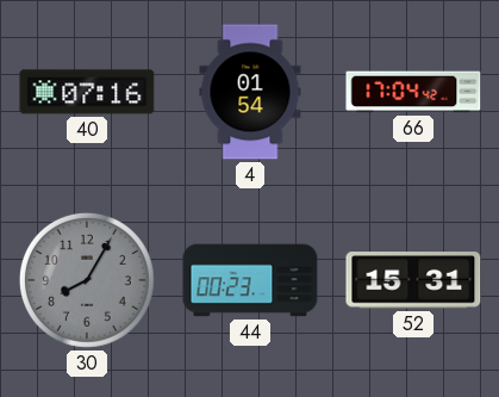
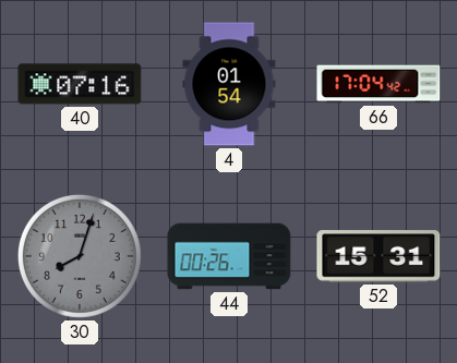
30: 8:05 -> 8:03 (80, 256)
44: 00:23 -> 00:26 (229, 256)
